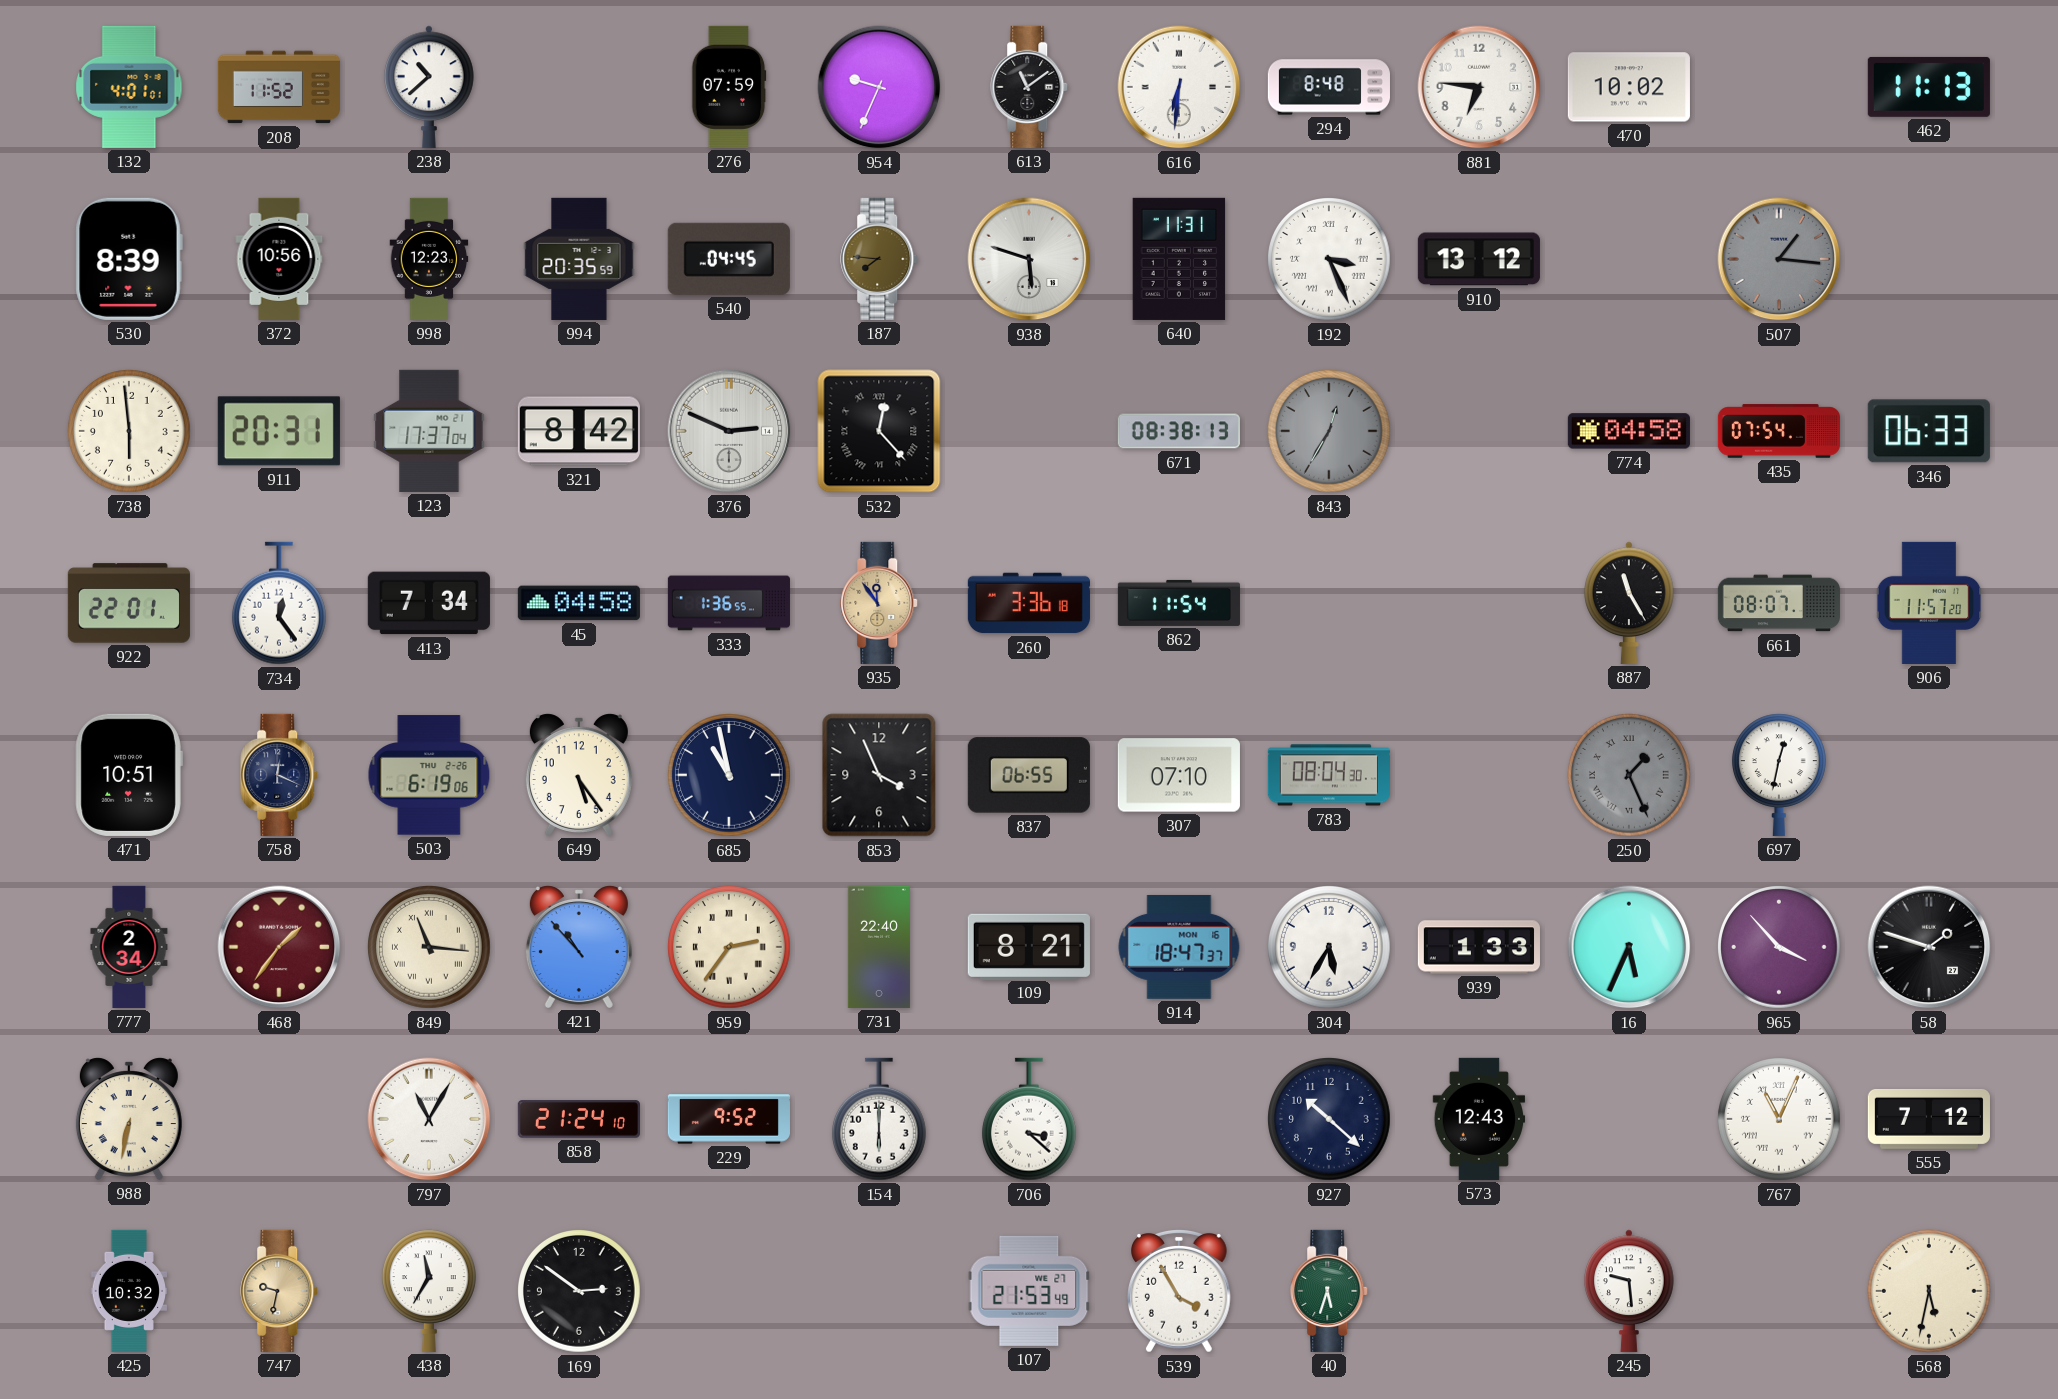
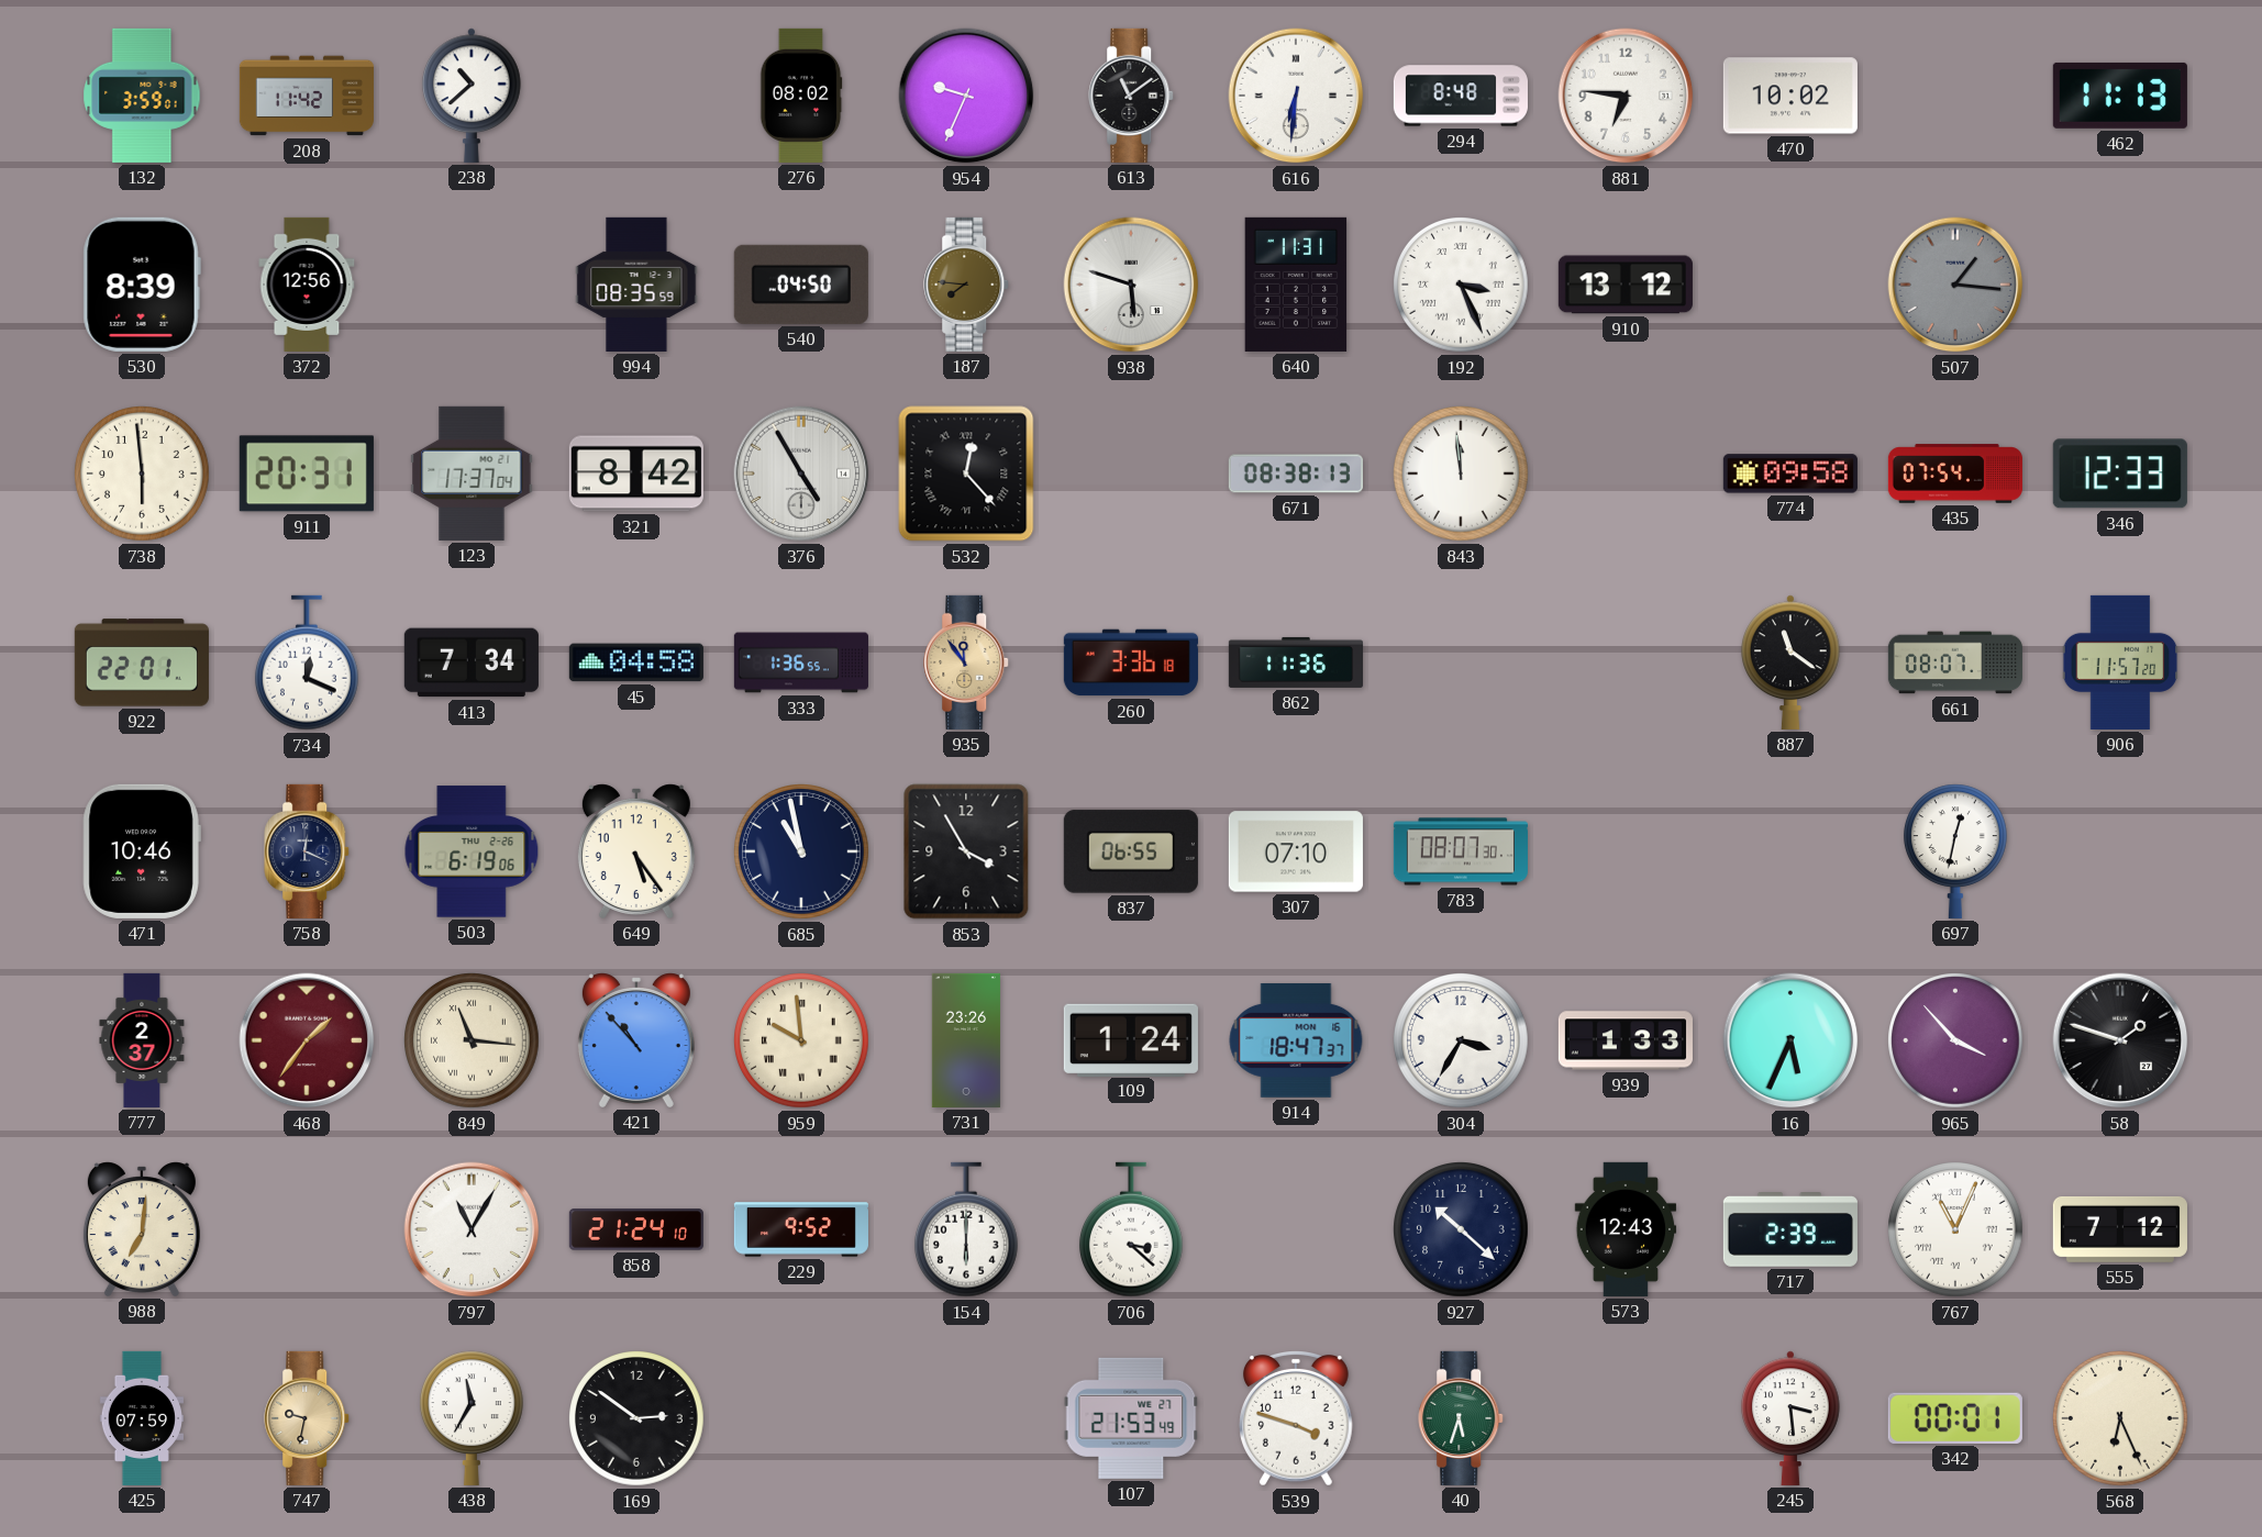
132: 4:01 -> 3:59 (142, 96)
208: 11:52 -> 11:42 (307, 96)
276: 07:59 -> 08:02 (801, 96)
372: 10:56 -> 12:56 (307, 285)
998: 12:23 -> none (429, 259)
994: 20:35 -> 08:35 (636, 285)
540: 04:45 -> 04:50 (801, 285)
376: 2:49 -> 4:55 (801, 474)
843: 12:35 -> 11:59 (1462, 475)
843 dial: grey -> white (1462, 475)
774: 04:58 -> 09:58 (1790, 474)
346: 06:33 -> 12:33 (2120, 474)
734: 12:24 -> 12:19 (307, 662)
862: 11:54 -> 11:36 (1296, 662)
887: 11:25 -> 11:21 (1790, 662)
471: 10:51 -> 10:46 (142, 851)
853: 3:56 -> 3:55 (966, 851)
783: 08:04 -> 08:07 (1461, 851)
250: 1:26 -> none (1630, 776)
777: 2:34 -> 2:37 (142, 1040)
959: 2:36 -> 9:59 (802, 1042)
731: 22:40 -> 23:26 (966, 1040)
109: 8:21 -> 1:24 (1131, 1039)
304: 5:35 -> 3:35 (1462, 1042)
988: 6:32 -> 7:01 (142, 1229)
717: none -> 2:39 (1790, 1230)
425: 10:32 -> 07:59 (141, 1418)
539: 3:55 -> 3:48 (1297, 1418)
245: 9:29 -> 3:29 (1790, 1418)
342: none -> 00:01 (1955, 1418)
568: 5:32 -> 6:26 (2121, 1419)
